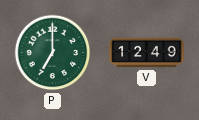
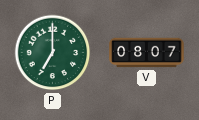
V: 12:49 -> 08:07 (147, 53)
